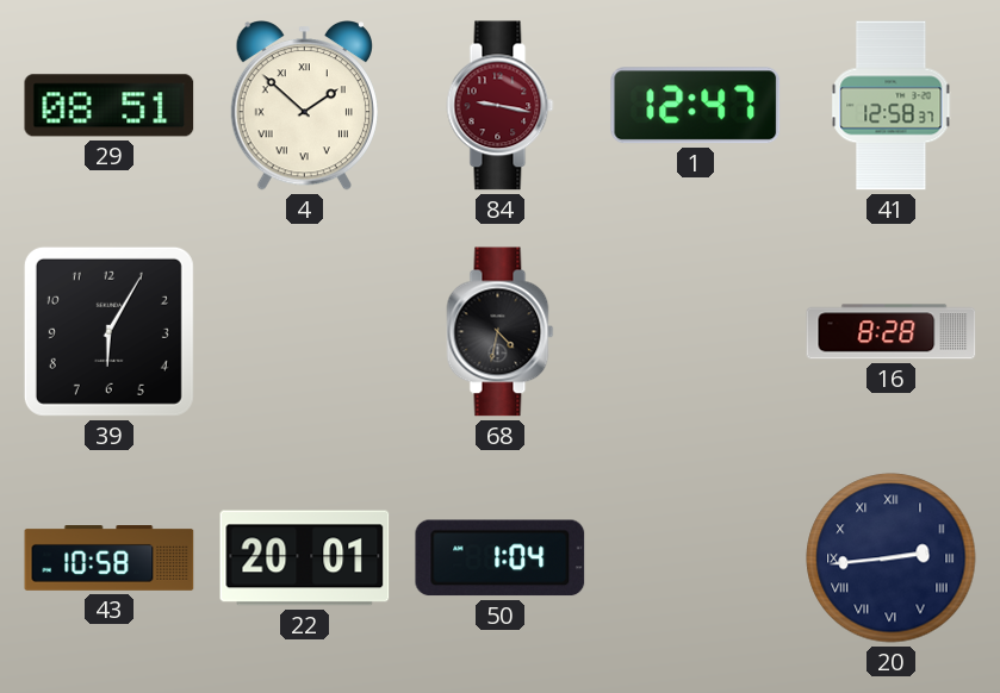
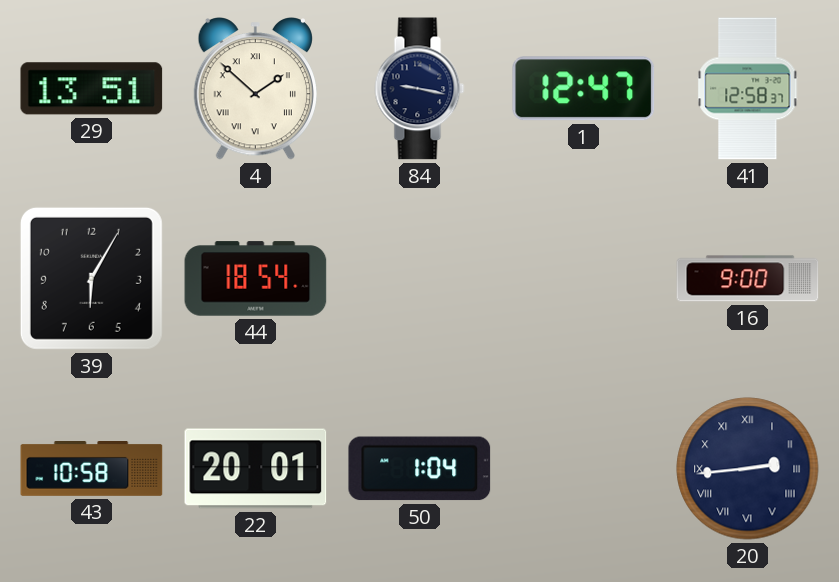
29: 08:51 -> 13:51 (92, 89)
84 dial: burgundy -> navy (420, 89)
44: none -> 18:54 (256, 279)
68: 4:32 -> none (501, 332)
16: 8:28 -> 9:00 (748, 279)
